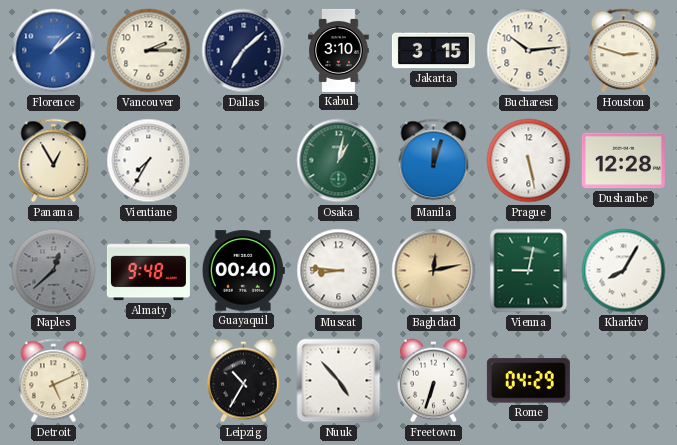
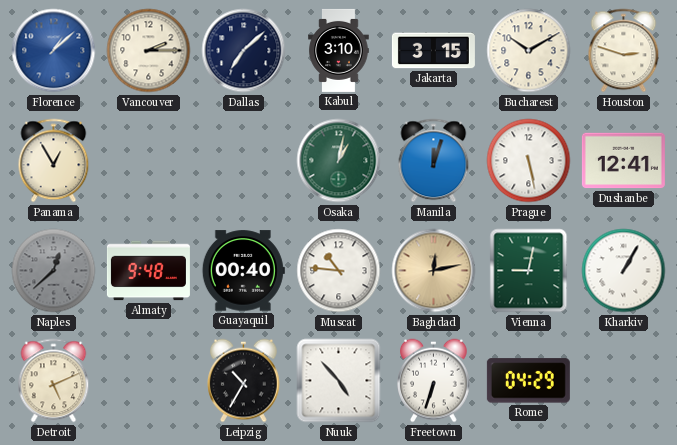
Bucharest: 10:14 -> 10:10 (529, 51)
Vientiane: 7:35 -> none (149, 161)
Dushanbe: 12:28 -> 12:41 (623, 161)
Muscat: 8:46 -> 10:46 (339, 271)
Kharkiv: 8:05 -> 1:05 (624, 271)
